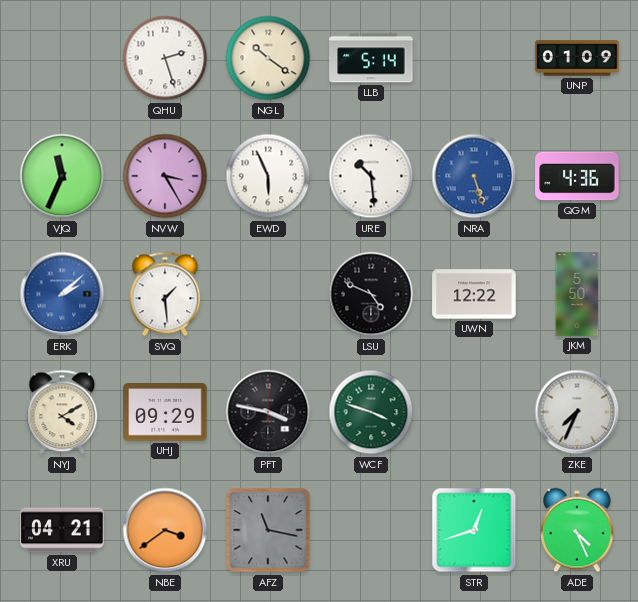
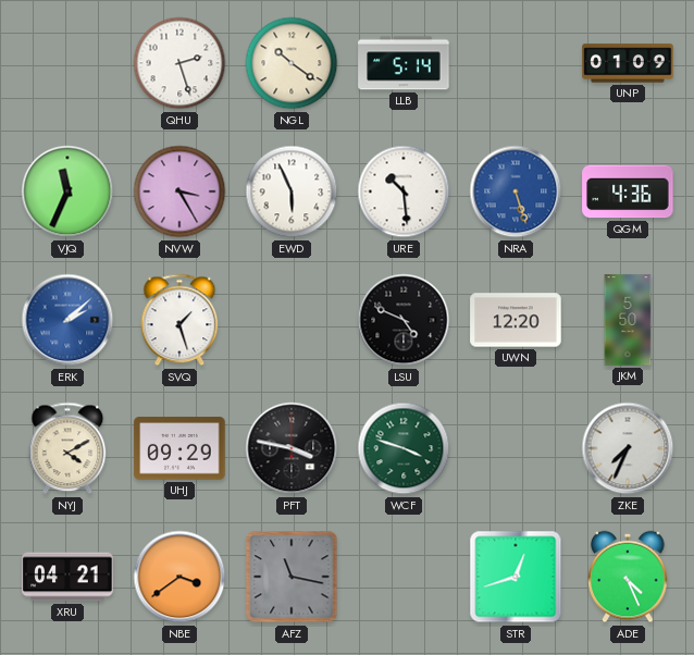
SVQ: 1:29 -> 1:27 (179, 320)
UWN: 12:22 -> 12:20 (516, 320)
